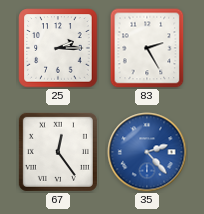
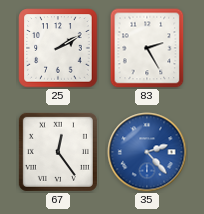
25: 2:15 -> 2:10 (58, 48)
